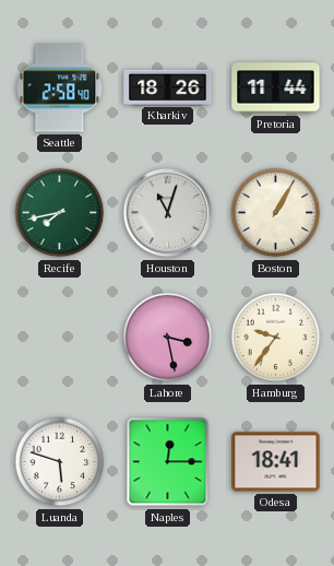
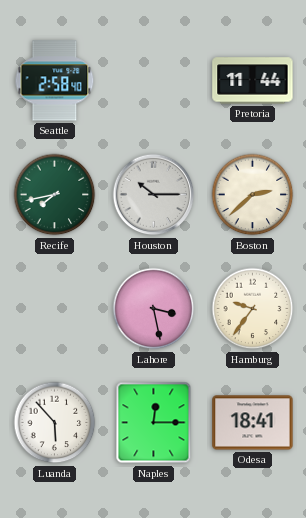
Kharkiv: 18:26 -> none (168, 87)
Houston: 11:03 -> 10:15 (154, 195)
Boston: 1:05 -> 2:38 (253, 195)
Luanda: 5:48 -> 5:53 (55, 423)
